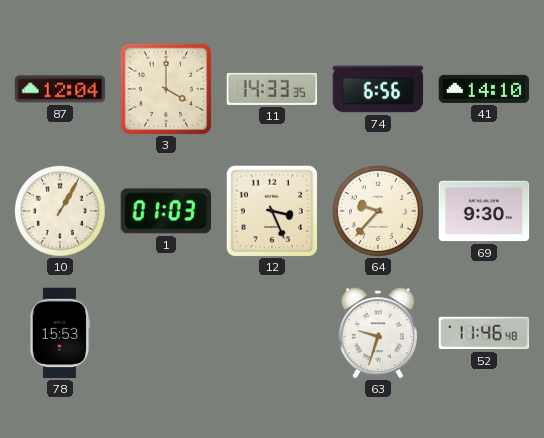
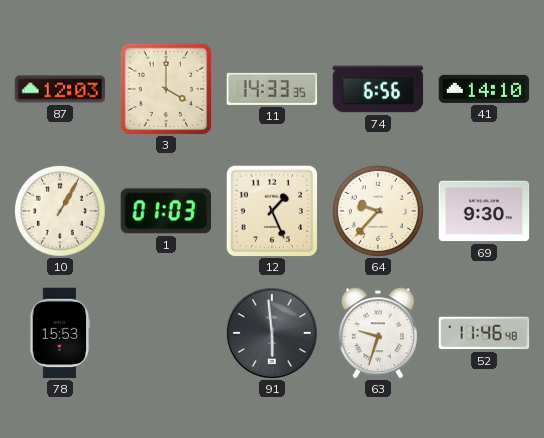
87: 12:04 -> 12:03 (60, 89)
12: 3:26 -> 1:26 (272, 211)
91: none -> 5:59 (272, 333)
